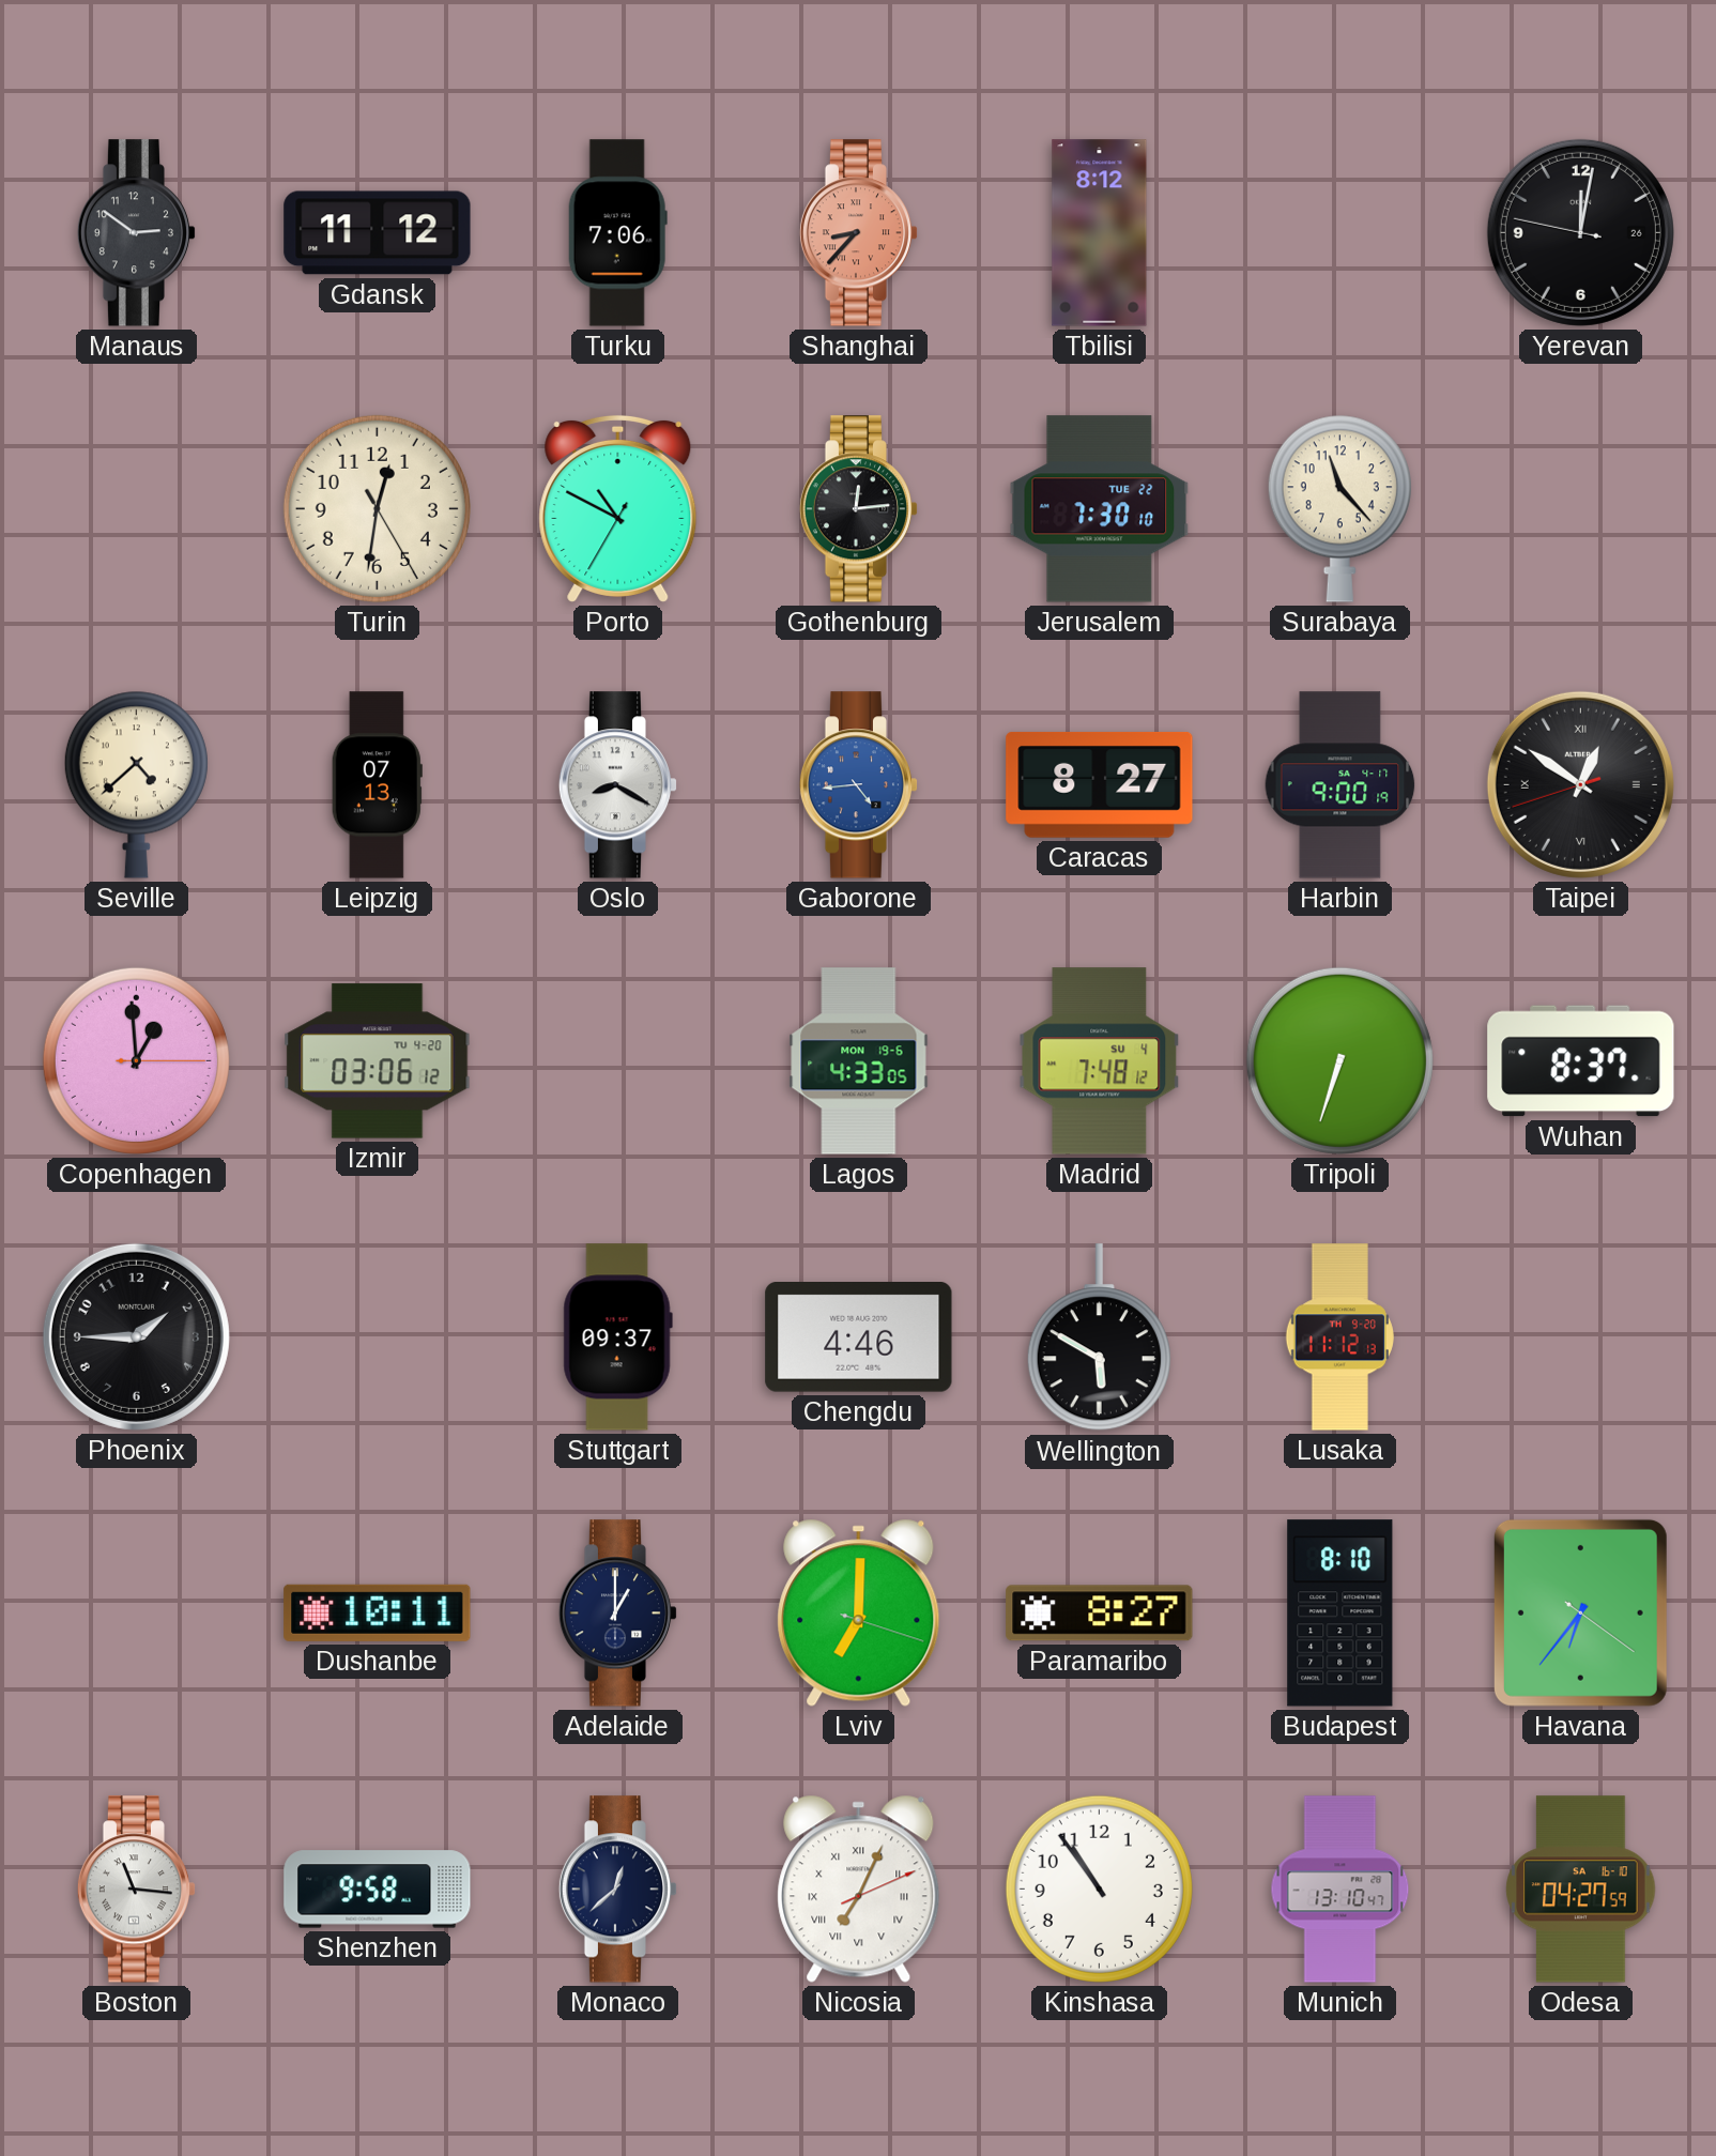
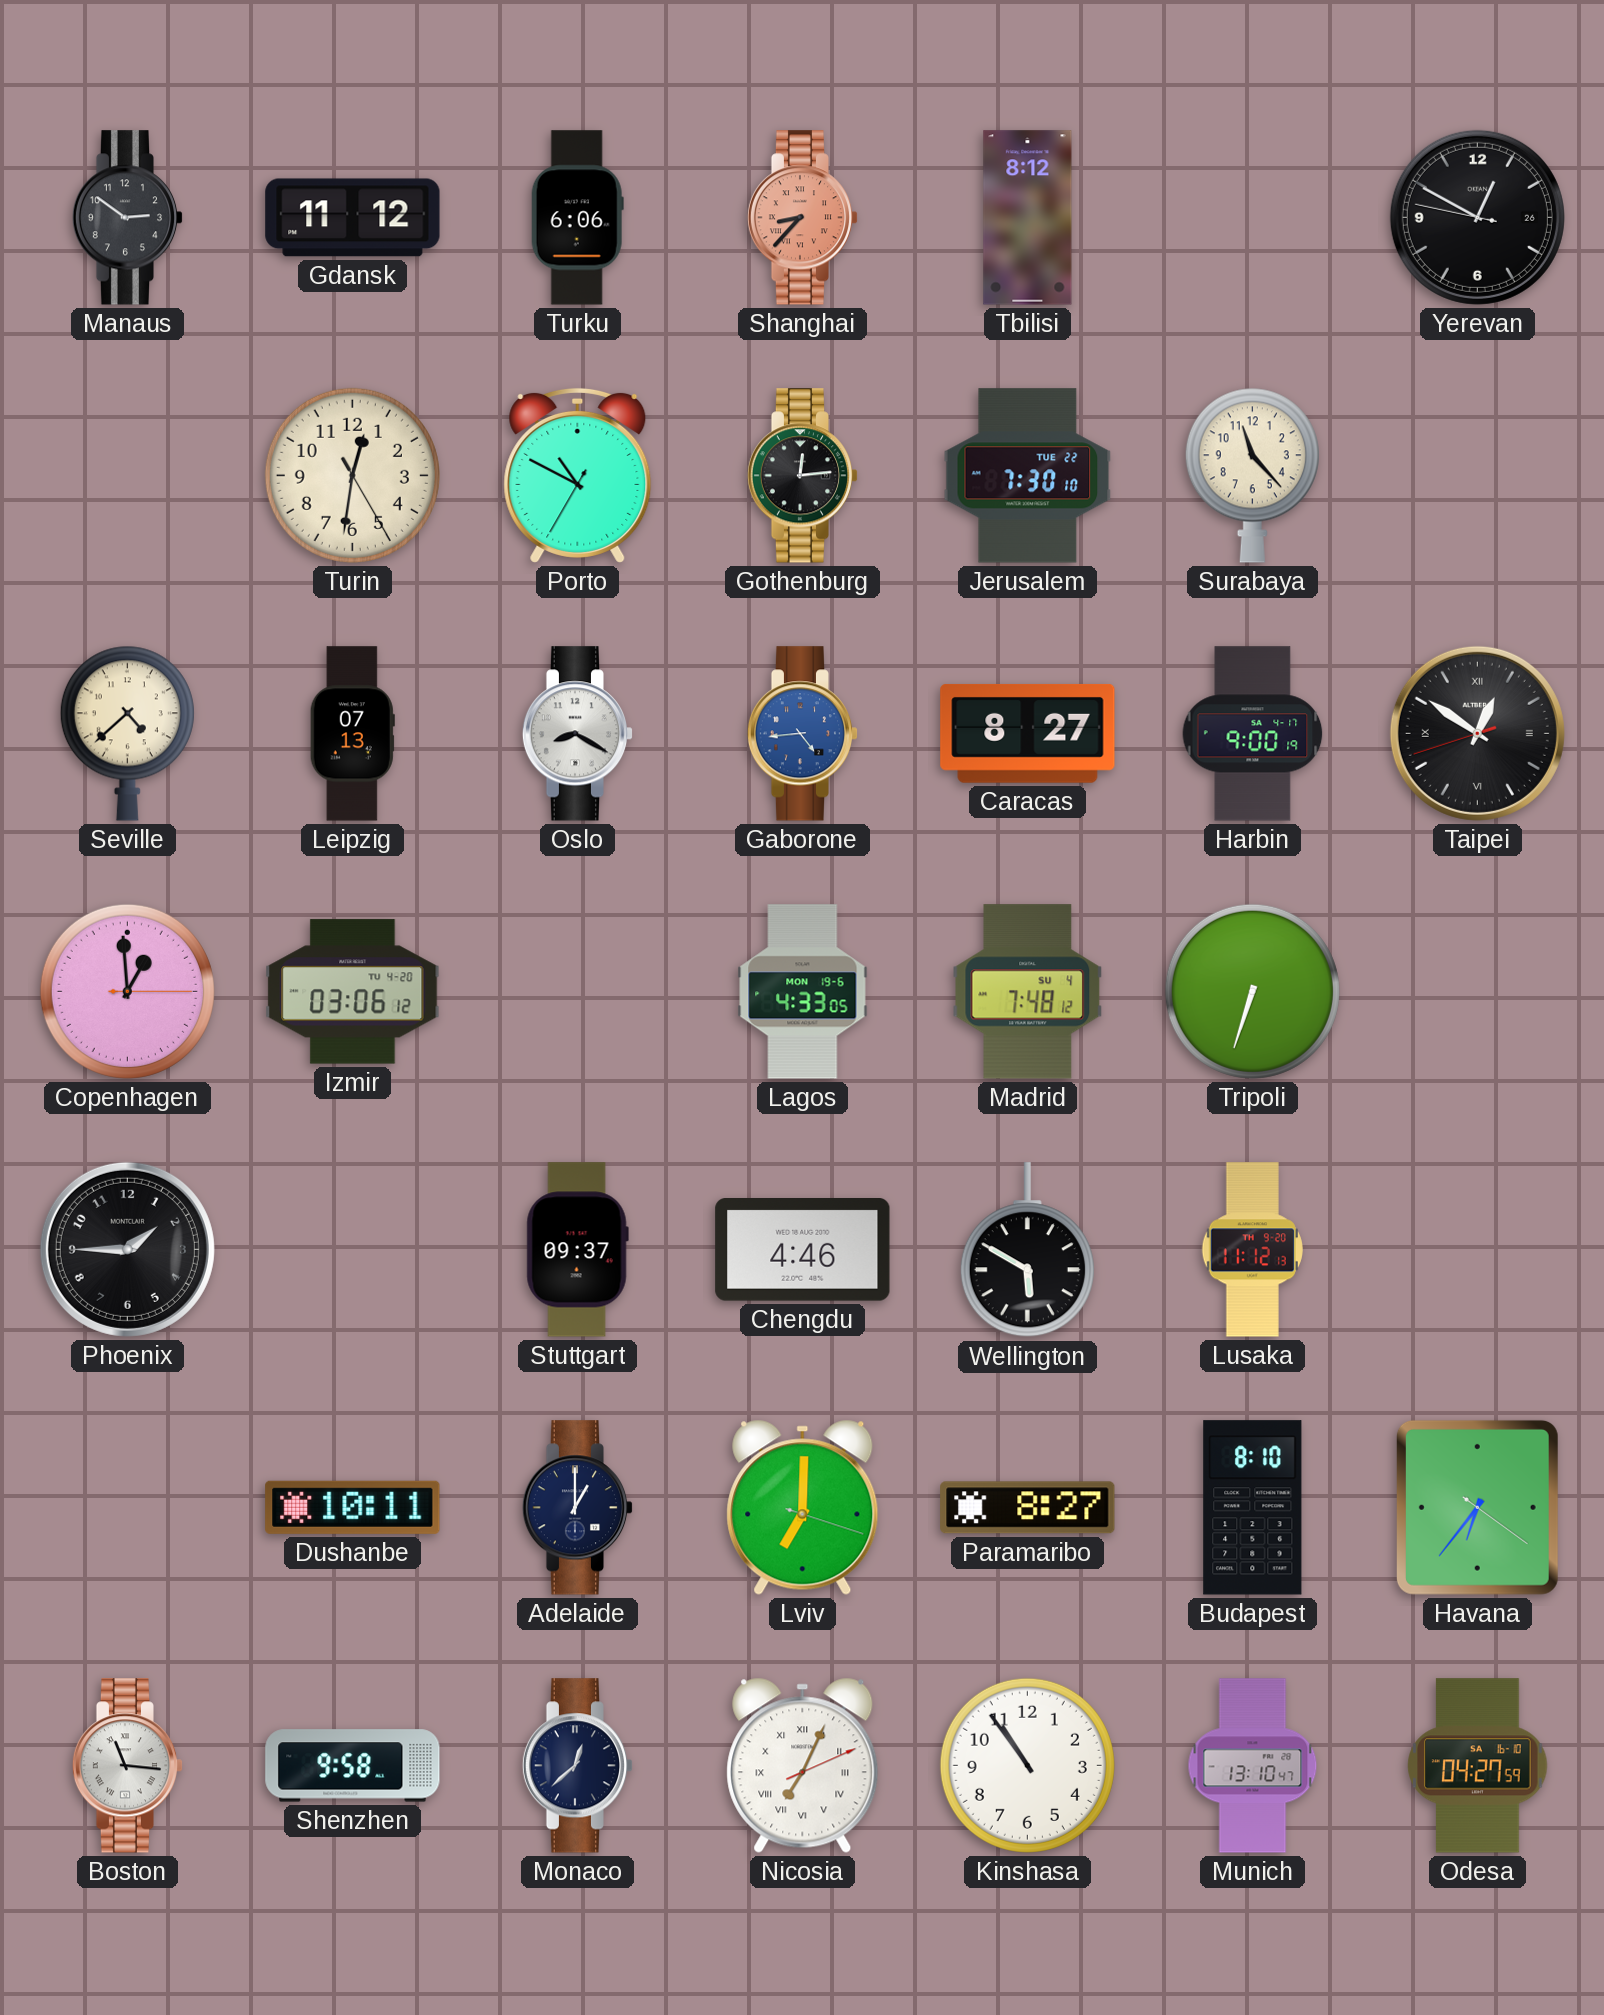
Turku: 7:06 -> 6:06 (577, 218)
Yerevan: 12:01 -> 12:49 (1477, 217)
Wuhan: 8:37 -> none (1581, 1061)
